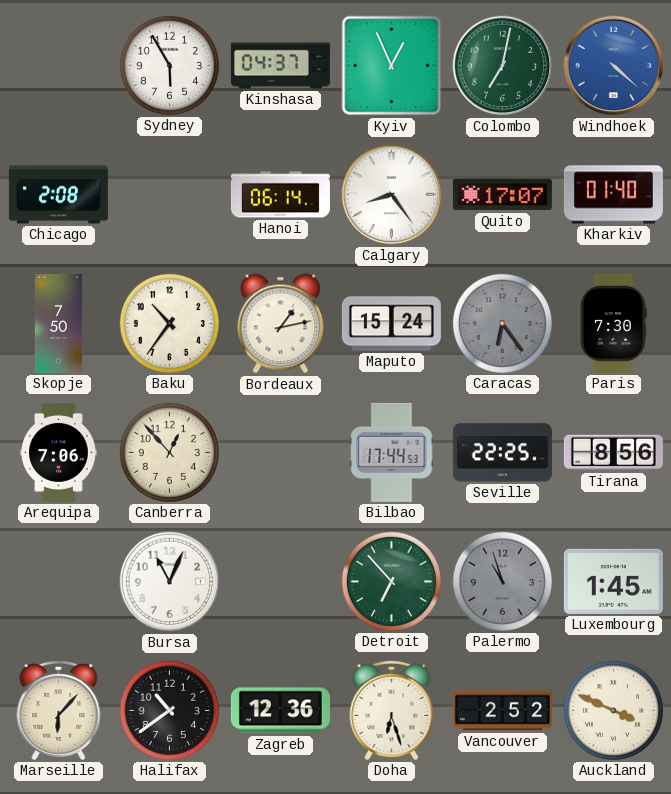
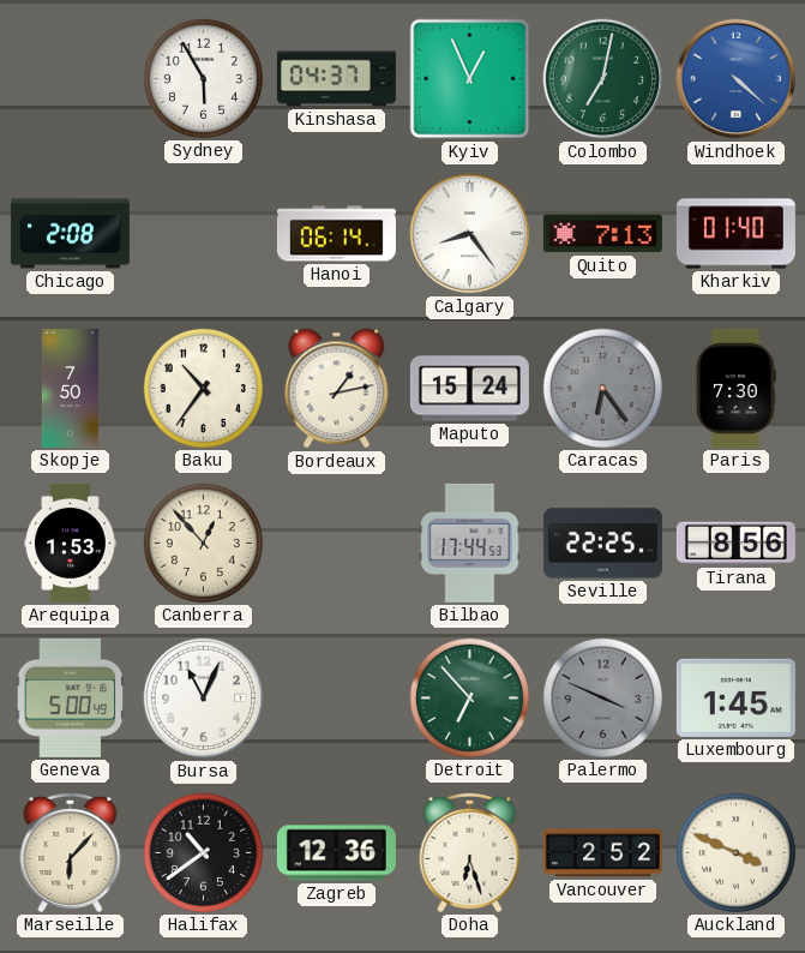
Quito: 17:07 -> 7:13 (602, 234)
Arequipa: 7:06 -> 1:53 (71, 543)
Geneva: none -> 5:00 (71, 697)
Palermo: 10:57 -> 3:49 (602, 697)
